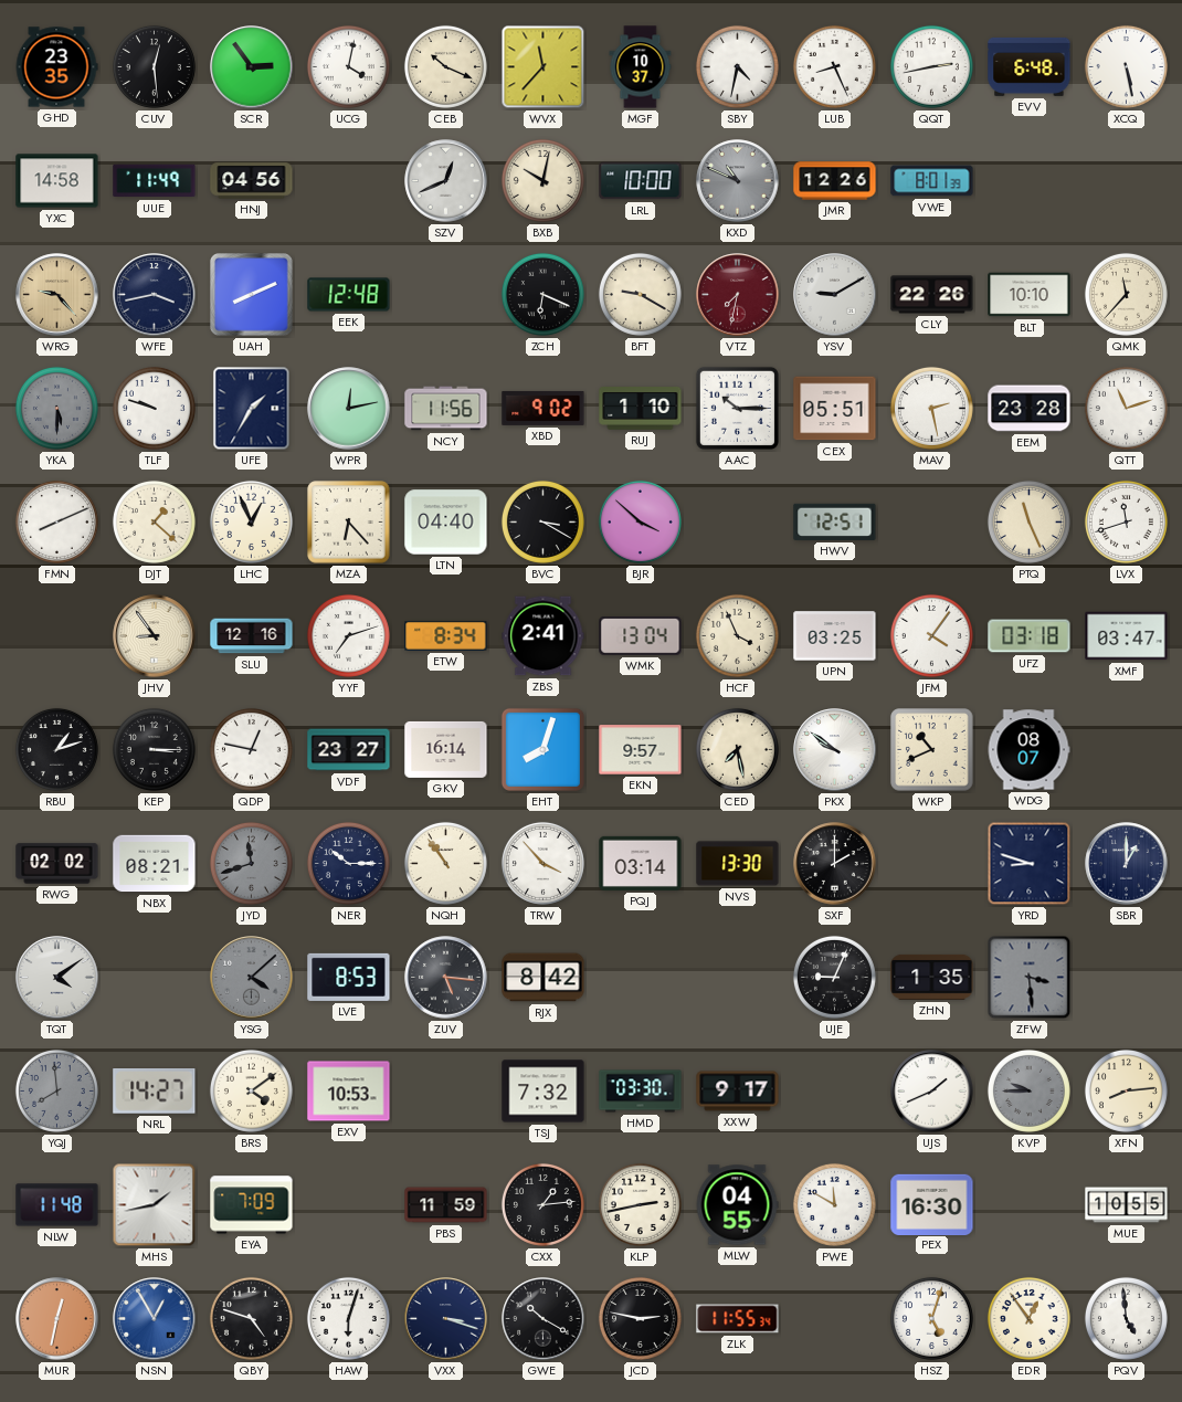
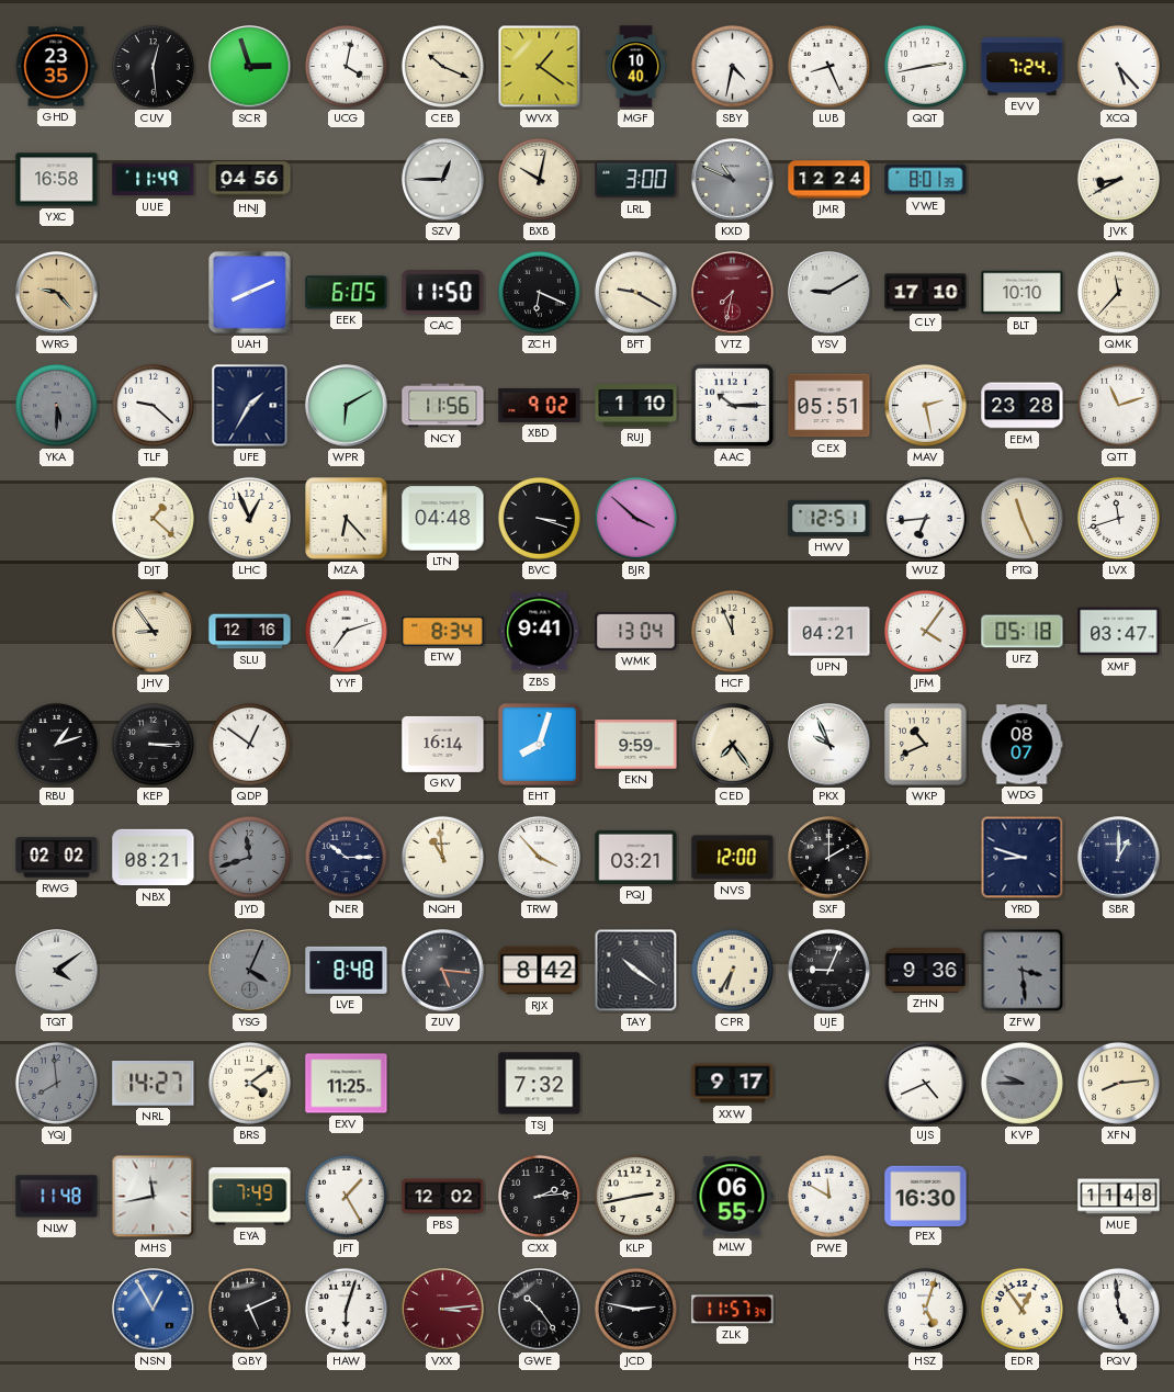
SCR: 2:54 -> 2:57 (250, 67)
WVX: 11:37 -> 1:21 (540, 67)
MGF: 10:37 -> 10:40 (636, 67)
EVV: 6:48 -> 7:24 (1023, 66)
XCQ: 5:28 -> 5:23 (1118, 66)
YXC: 14:58 -> 16:58 (57, 180)
SZV: 12:41 -> 12:45 (443, 180)
LRL: 10:00 -> 3:00 (636, 180)
JMR: 12:26 -> 12:24 (829, 180)
JVK: none -> 8:40 (1118, 179)
WFE: 3:43 -> none (155, 295)
EEK: 12:48 -> 6:05 (347, 293)
CAC: none -> 11:50 (443, 293)
CLY: 22:26 -> 17:10 (926, 293)
TLF: 9:48 -> 9:22 (153, 405)
WPR: 12:13 -> 6:10 (347, 406)
FMN: 8:11 -> none (56, 521)
LTN: 04:40 -> 04:48 (443, 519)
BVC: 3:20 -> 3:18 (539, 518)
WUZ: none -> 6:44 (925, 518)
ZBS: 2:41 -> 9:41 (540, 632)
HCF: 3:56 -> 11:56 (732, 631)
UPN: 03:25 -> 04:21 (829, 632)
UFZ: 03:18 -> 05:18 (1023, 632)
QDP: 12:47 -> 12:51 (249, 744)
VDF: 23:27 -> none (349, 750)
EKN: 9:57 -> 9:59 (636, 745)
CED: 7:28 -> 7:24 (732, 744)
PKX: 9:51 -> 9:56 (829, 745)
NQH: 10:54 -> 10:59 (442, 857)
PQJ: 03:14 -> 03:21 (636, 857)
NVS: 13:30 -> 12:00 (733, 858)
YSG: 4:08 -> 4:04 (250, 971)
LVE: 8:53 -> 8:48 (347, 970)
TAY: none -> 10:21 (636, 971)
CPR: none -> 6:35 (732, 970)
ZHN: 1:35 -> 9:36 (926, 970)
EXV: 10:53 -> 11:25 (347, 1084)
HMD: 03:30 -> none (641, 1092)
UJS: 1:41 -> 4:41 (926, 1084)
MHS: 1:43 -> 11:43 (154, 1197)
EYA: 7:09 -> 7:49 (250, 1197)
JFT: none -> 1:25 (346, 1196)
PBS: 11:59 -> 12:02 (443, 1197)
CXX: 1:14 -> 2:14 (539, 1196)
MLW: 04:55 -> 06:55 (732, 1197)
MUE: 10:55 -> 11:48 (1119, 1197)
MUR: 12:32 -> none (57, 1319)
QBY: 4:48 -> 5:11 (249, 1309)
VXX: 3:18 -> 3:14 (443, 1310)
VXX dial: navy -> burgundy (443, 1310)
GWE: 10:20 -> 10:24 (540, 1310)
ZLK: 11:55 -> 11:57 (733, 1310)
